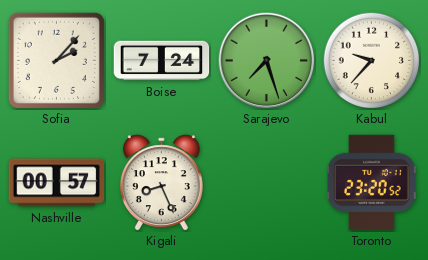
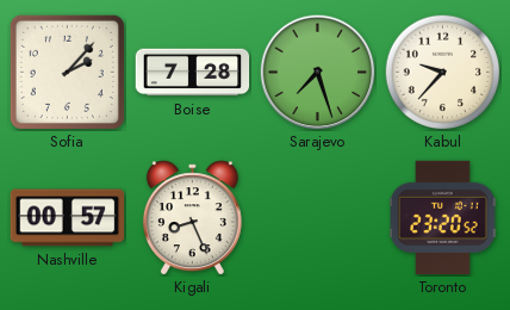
Boise: 7:24 -> 7:28 (193, 73)
